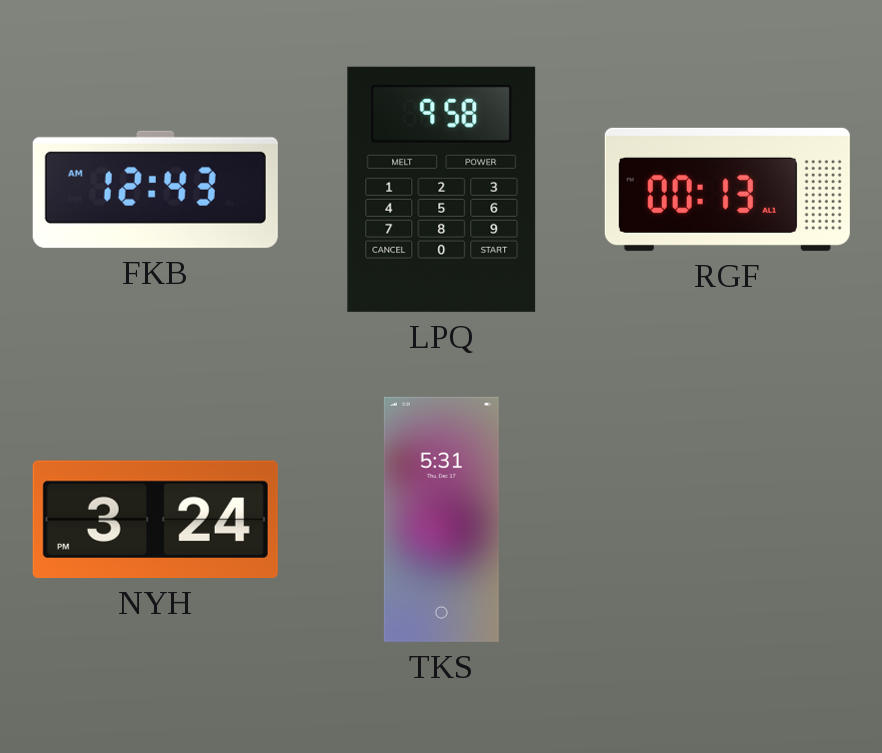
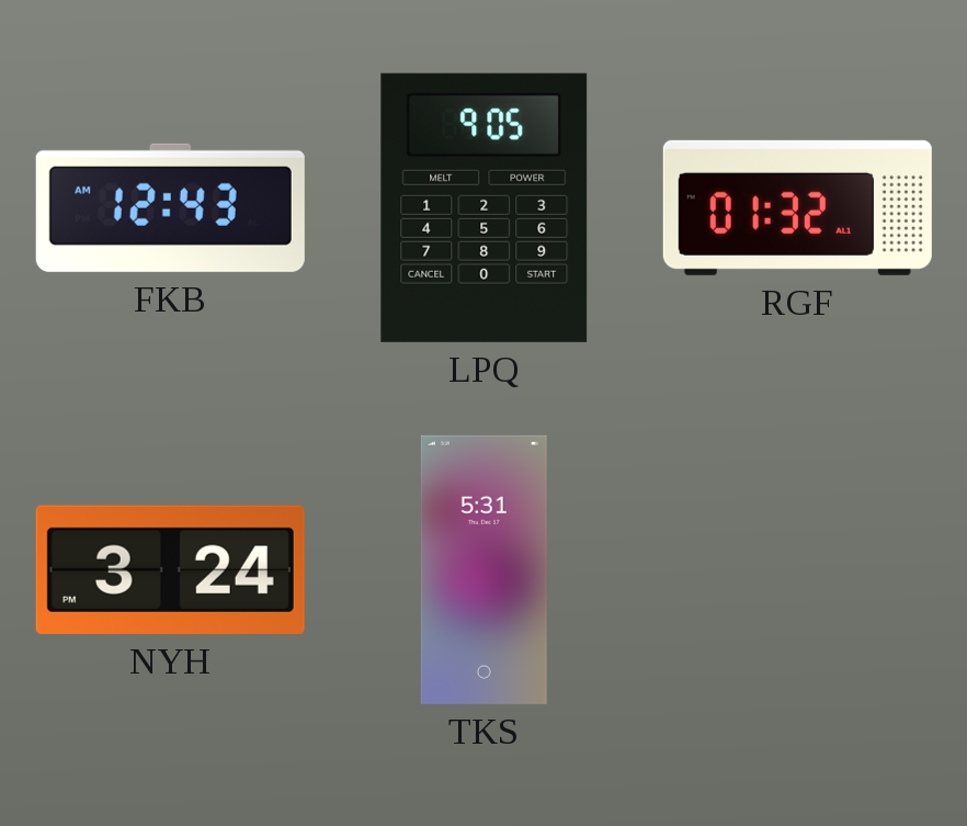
LPQ: 9:58 -> 9:05 (485, 207)
RGF: 00:13 -> 01:32 (797, 207)
